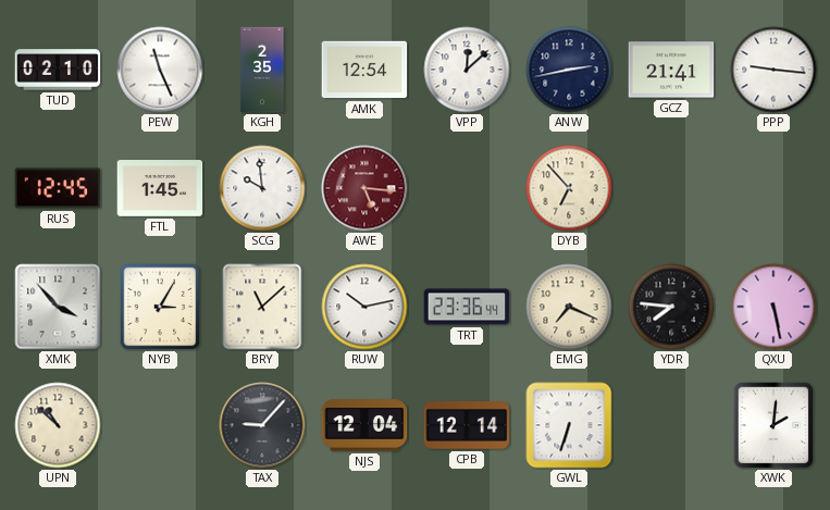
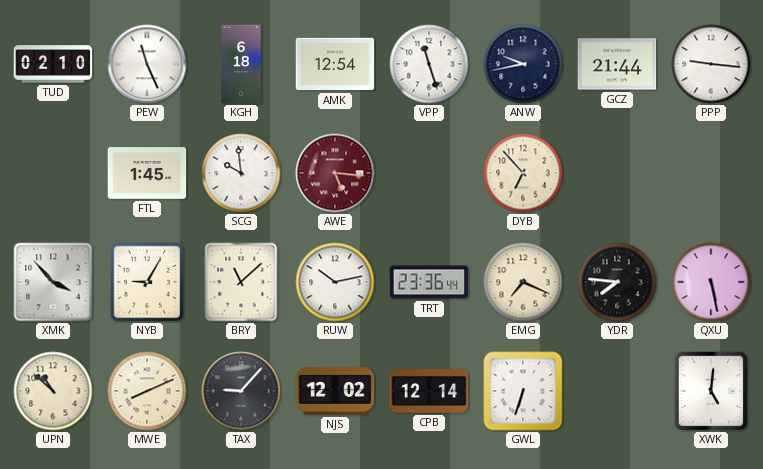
KGH: 2:35 -> 6:18 (241, 64)
VPP: 12:08 -> 11:27 (429, 64)
ANW: 2:43 -> 9:43 (523, 64)
GCZ: 21:41 -> 21:44 (617, 64)
RUS: 12:45 -> none (58, 188)
NYB: 3:05 -> 9:05 (147, 282)
MWE: none -> 8:11 (147, 391)
NJS: 12:04 -> 12:02 (335, 391)
XWK: 2:01 -> 5:01 (711, 391)
